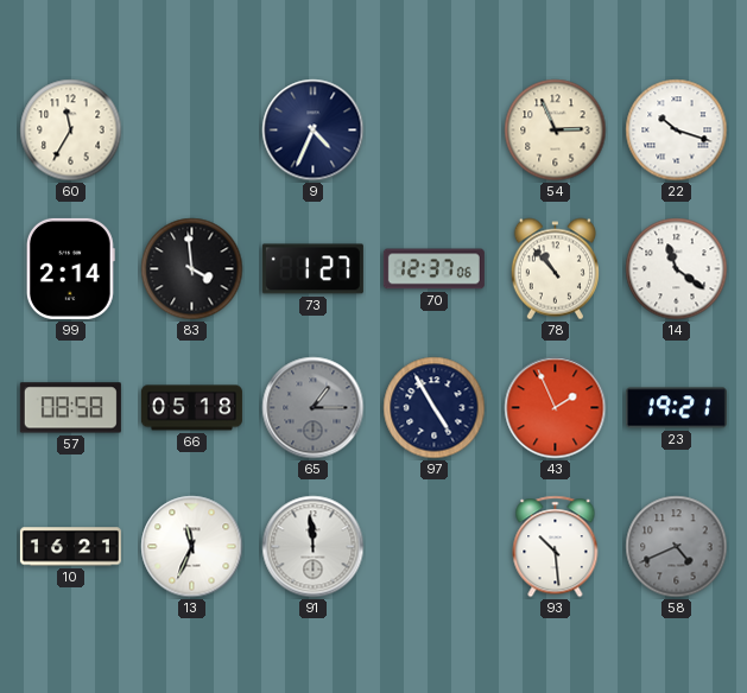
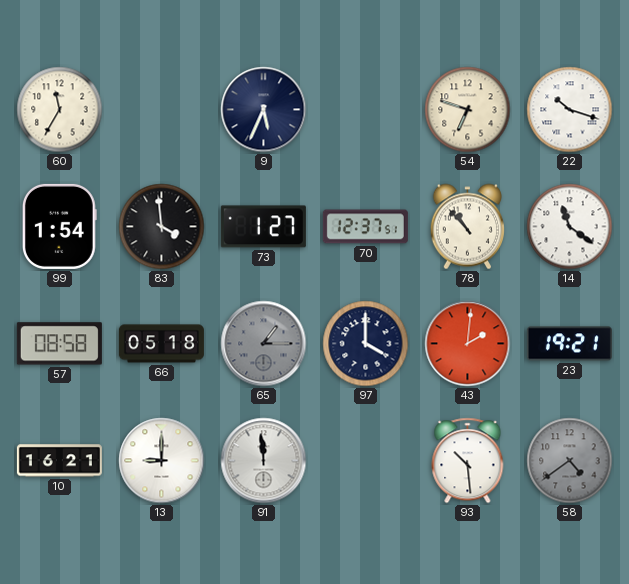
9: 4:34 -> 5:34 (264, 110)
54: 2:56 -> 6:48 (468, 110)
99: 2:14 -> 1:54 (59, 226)
70: 12:37:06 -> 12:37:51 (365, 227)
97: 4:55 -> 4:00 (366, 344)
43: 1:56 -> 2:01 (468, 344)
13: 11:34 -> 9:00 (162, 461)
58: 4:41 -> 4:39 (570, 461)
